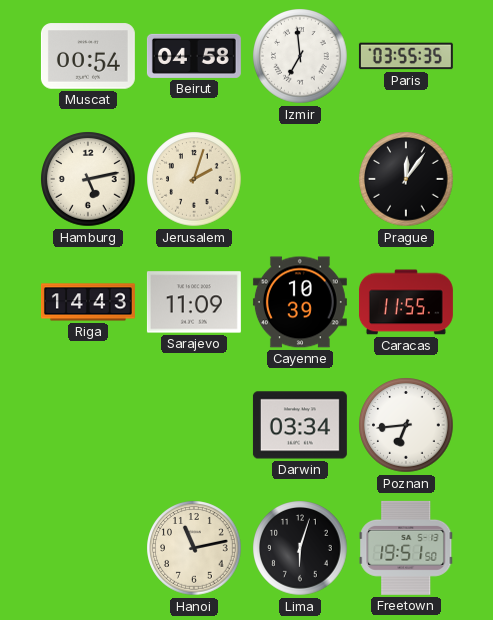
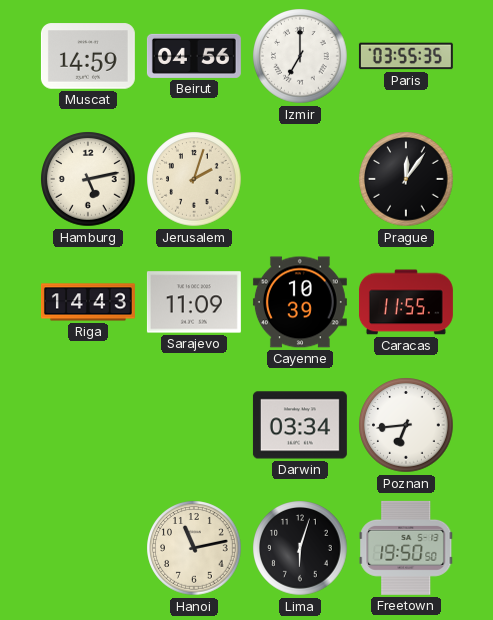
Muscat: 00:54 -> 14:59 (88, 56)
Beirut: 04:58 -> 04:56 (194, 56)
Izmir: 6:59 -> 7:00 (300, 56)
Freetown: 19:51 -> 19:50 (406, 548)
